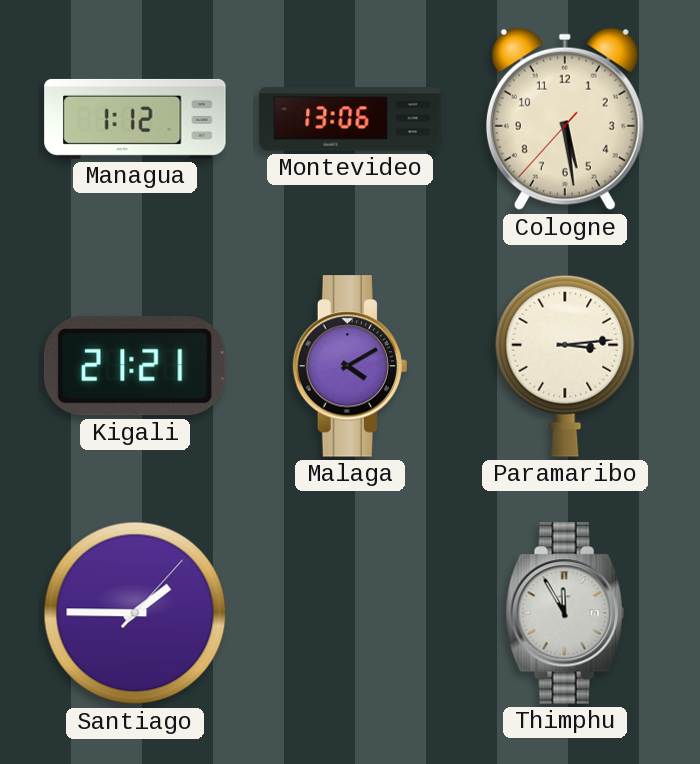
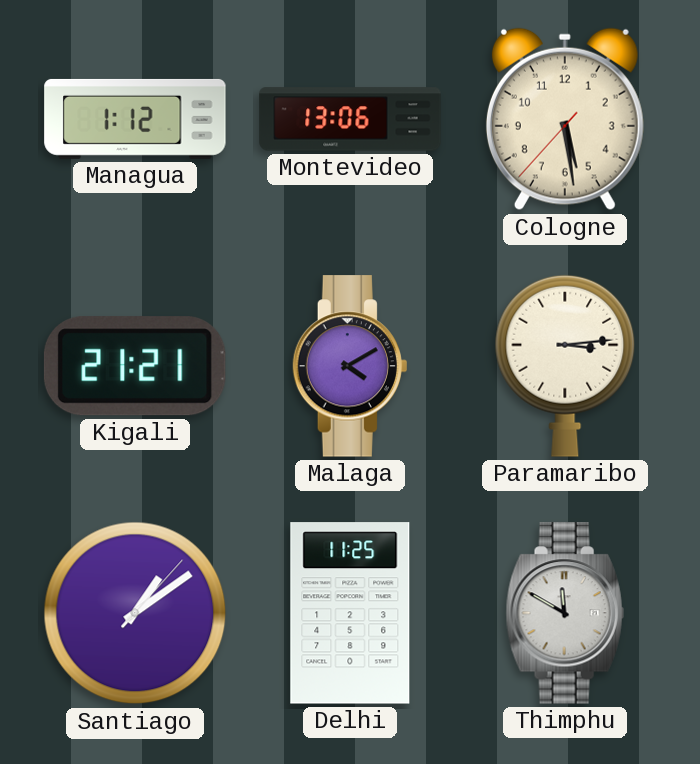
Santiago: 1:45 -> 1:09 (135, 613)
Delhi: none -> 11:25 (350, 613)
Thimphu: 11:55 -> 11:50 (565, 613)
